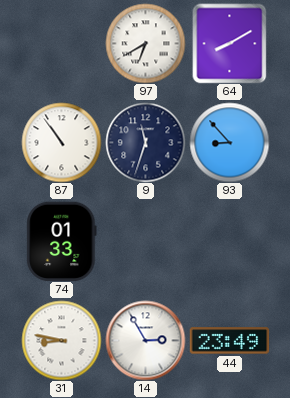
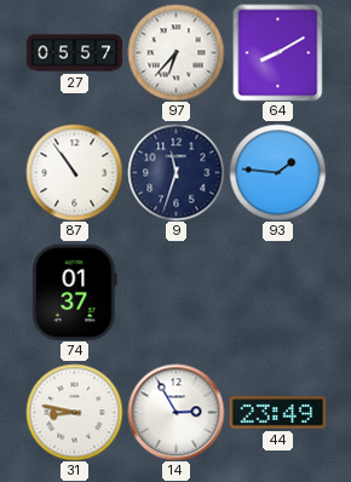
27: none -> 05:57 (74, 53)
97: 6:40 -> 6:37 (175, 52)
93: 8:53 -> 1:46 (277, 172)
74: 01:33 -> 01:37 (75, 292)
